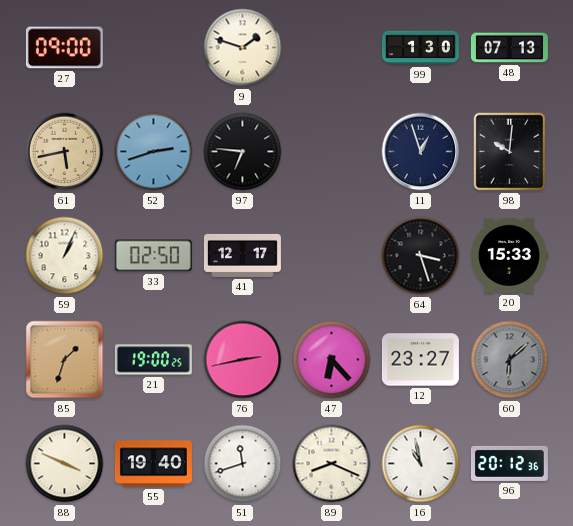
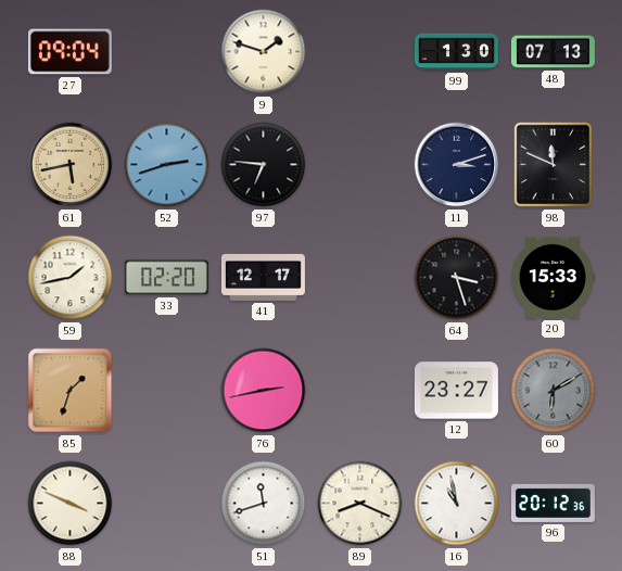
27: 09:00 -> 09:04 (69, 52)
11: 12:57 -> 3:12 (457, 165)
98: 10:01 -> 11:49 (554, 165)
59: 1:04 -> 1:43 (71, 278)
33: 02:50 -> 02:20 (166, 278)
21: 19:00 -> none (153, 360)
47: 6:23 -> none (332, 360)
60: 6:08 -> 6:10 (554, 391)
55: 19:40 -> none (153, 464)
